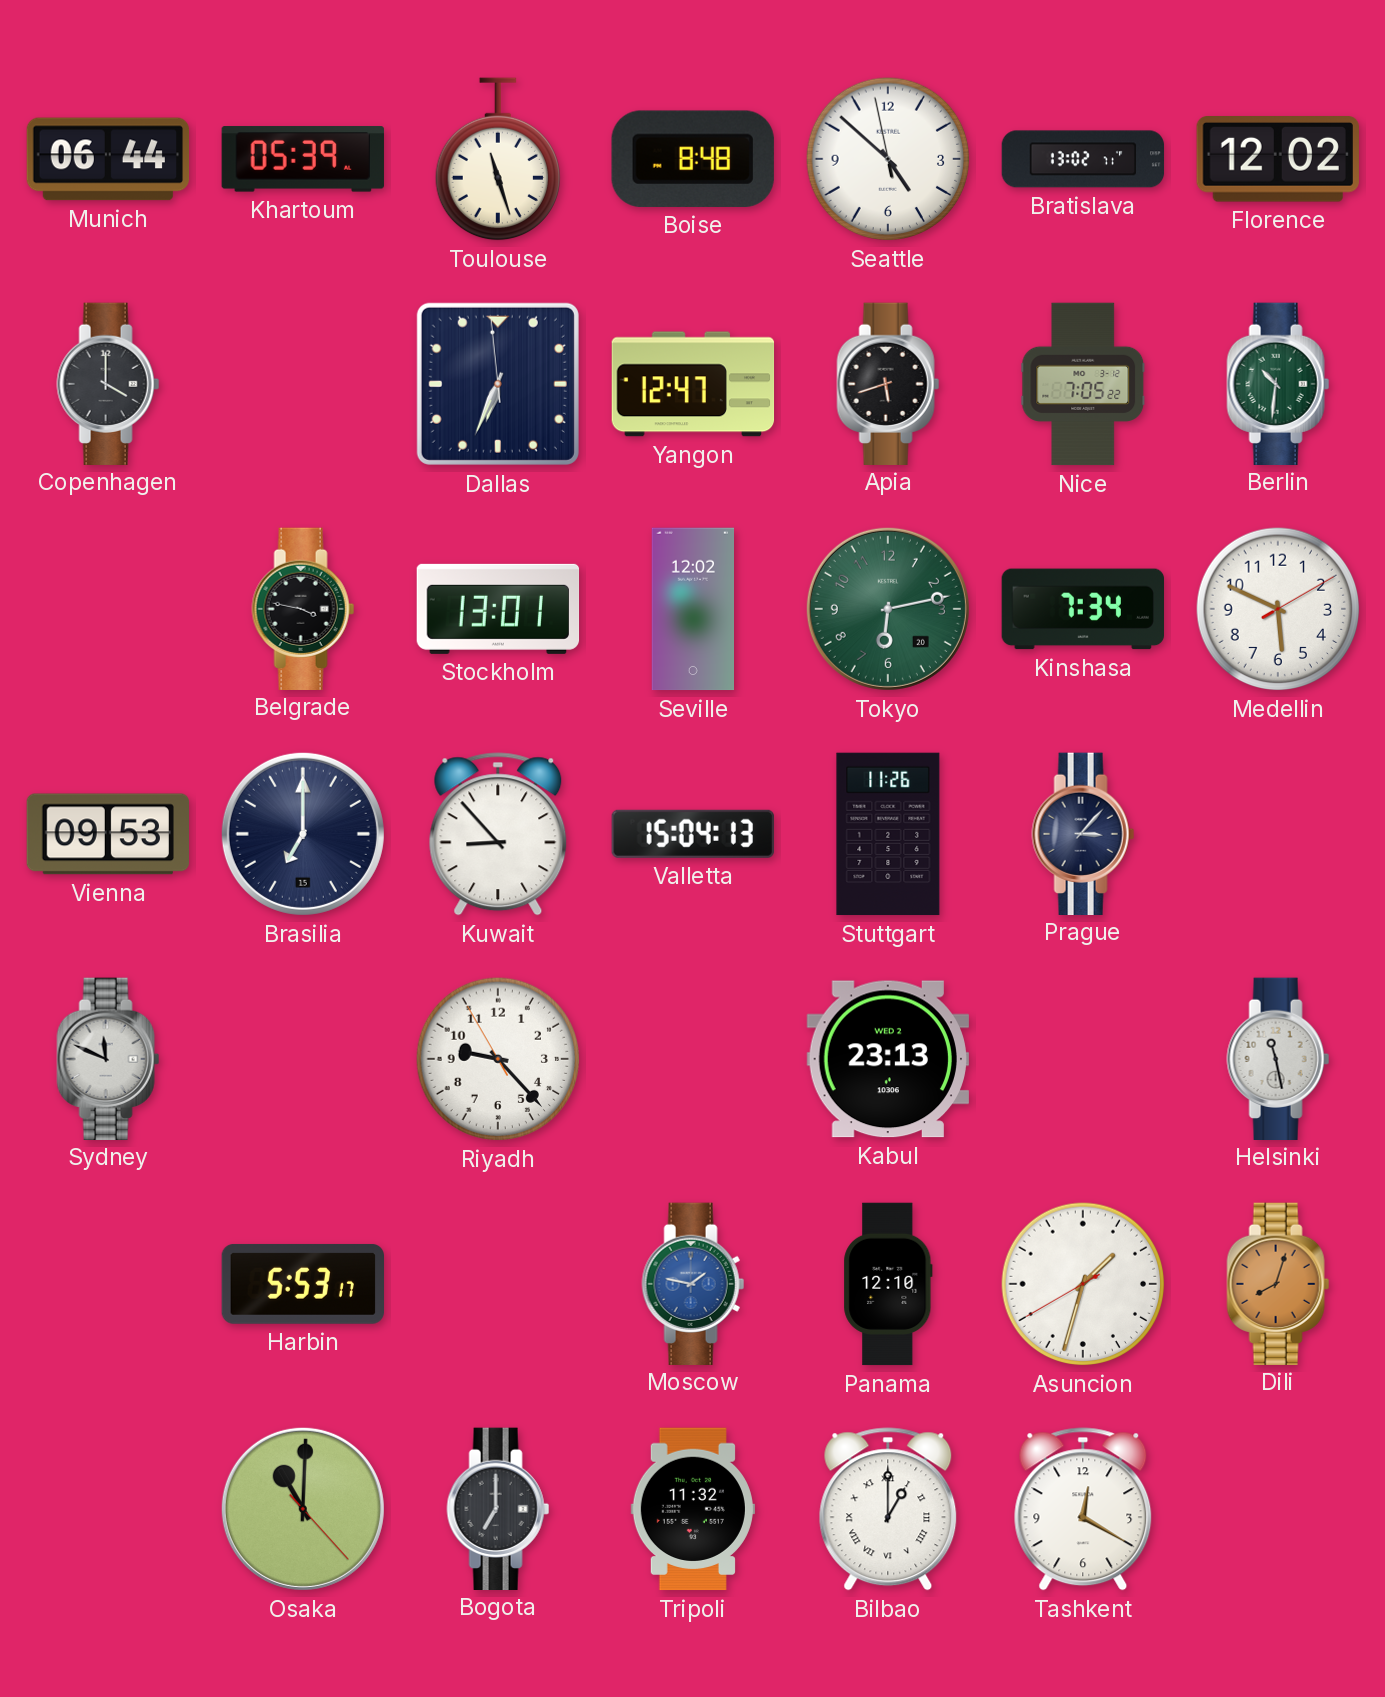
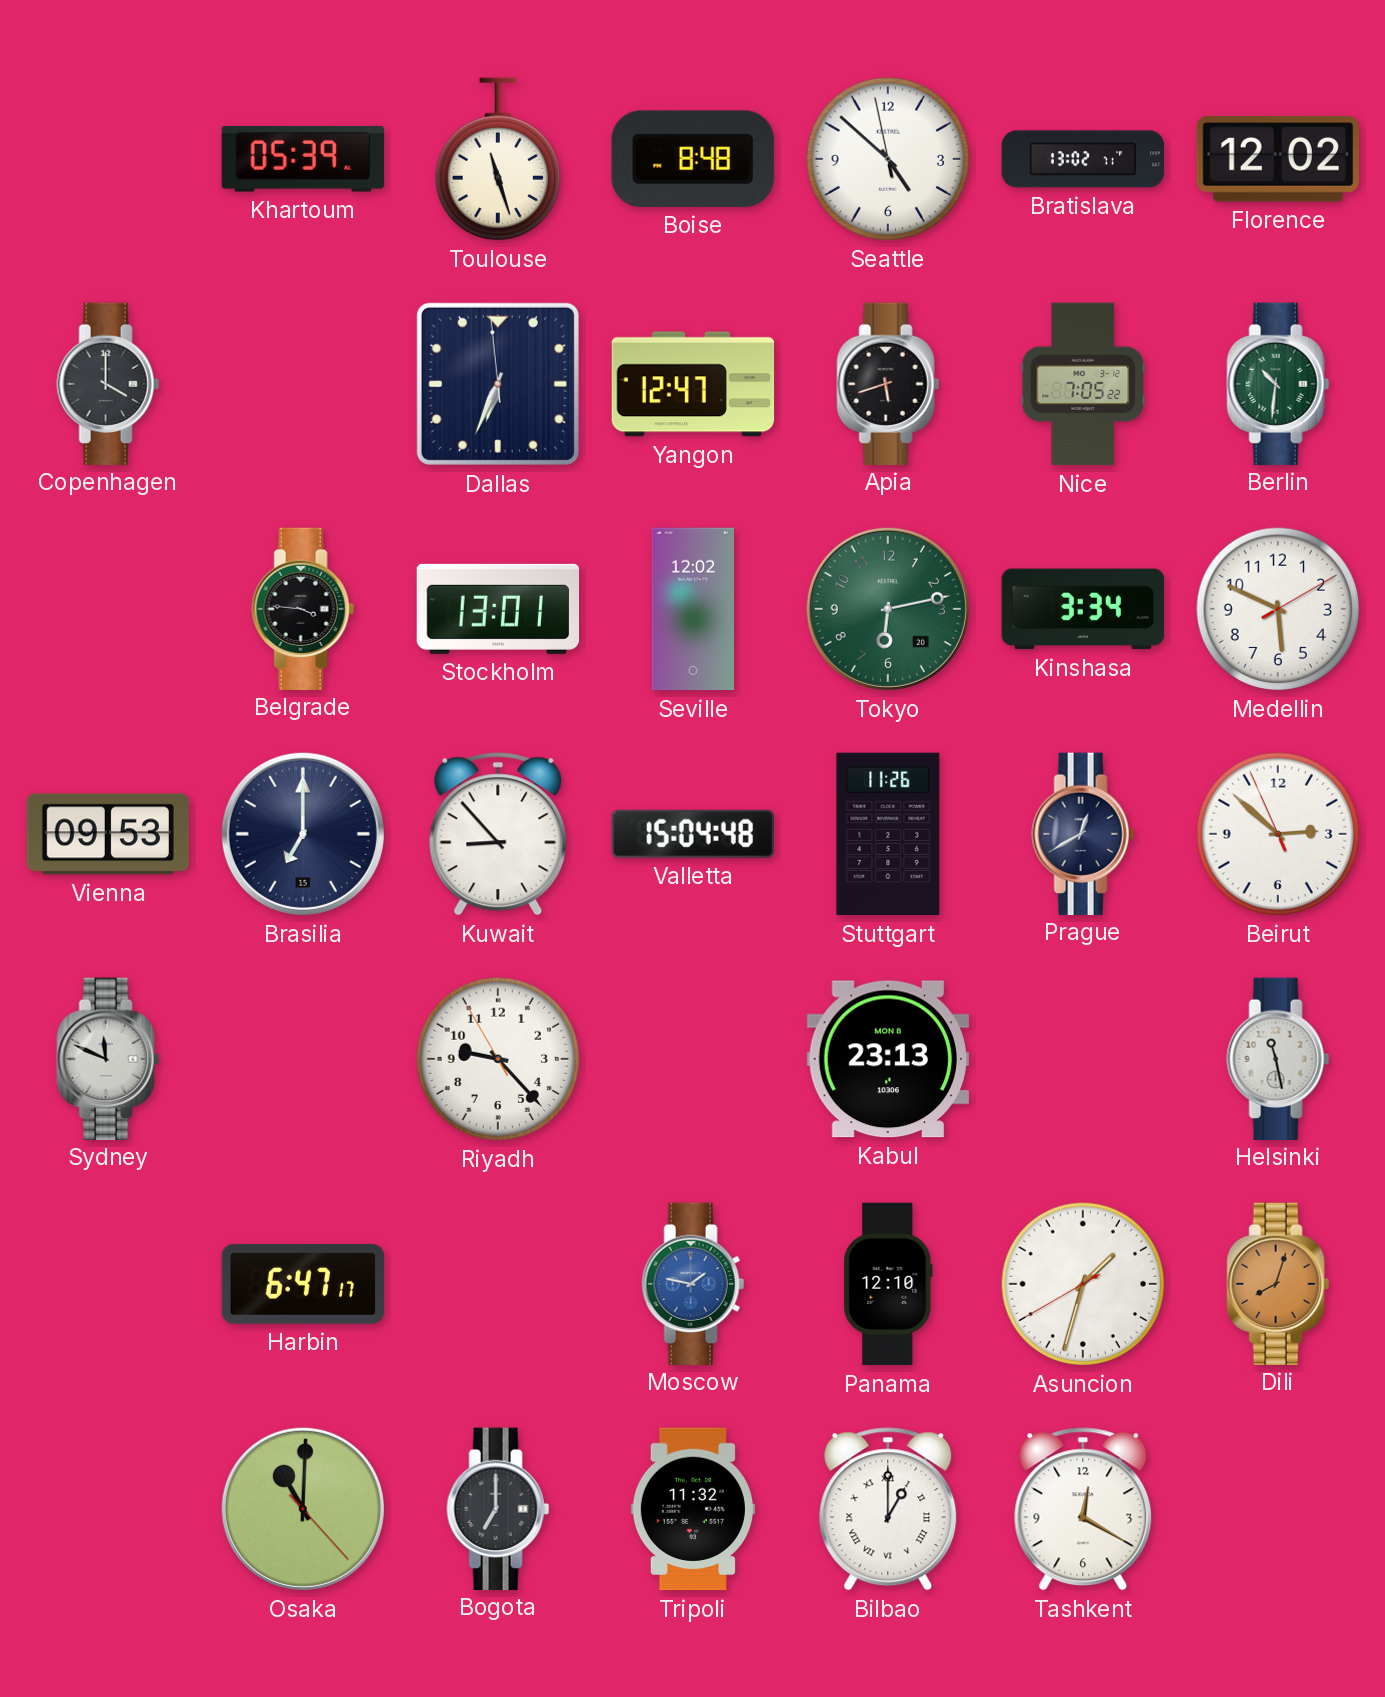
Munich: 06:44 -> none (108, 159)
Belgrade: 3:47 -> 3:46 (303, 608)
Kinshasa: 7:34 -> 3:34 (1082, 609)
Valletta: 15:04:13 -> 15:04:48 (693, 834)
Prague: 3:07 -> 12:40 (1083, 833)
Beirut: none -> 2:51 (1278, 834)
Kabul date: WED 2 -> MON 8 (887, 1059)
Harbin: 5:53 -> 6:47 (303, 1284)
